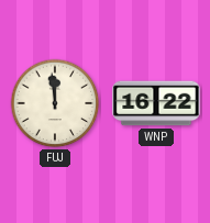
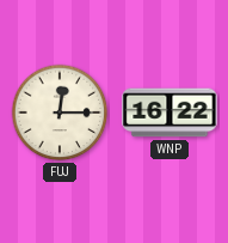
FUJ: 11:59 -> 12:15 (60, 113)
